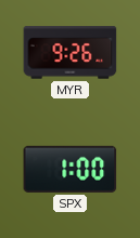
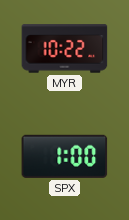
MYR: 9:26 -> 10:22 (65, 49)
